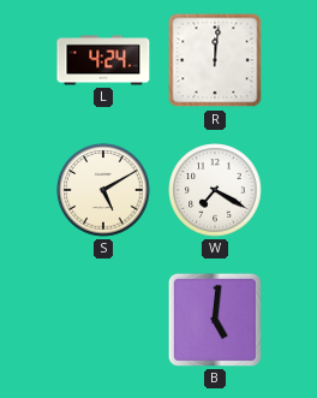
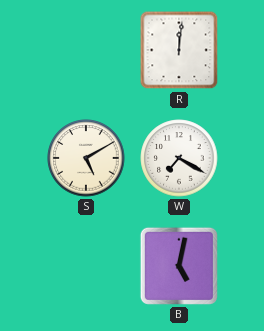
L: 4:24 -> none (103, 60)
B: 5:01 -> 5:02 (179, 266)
